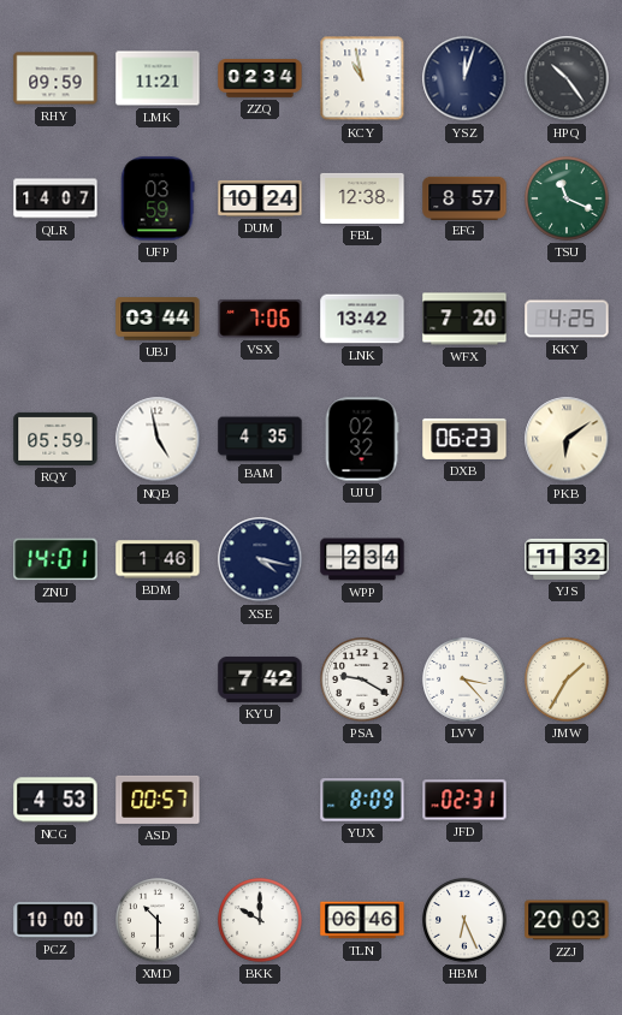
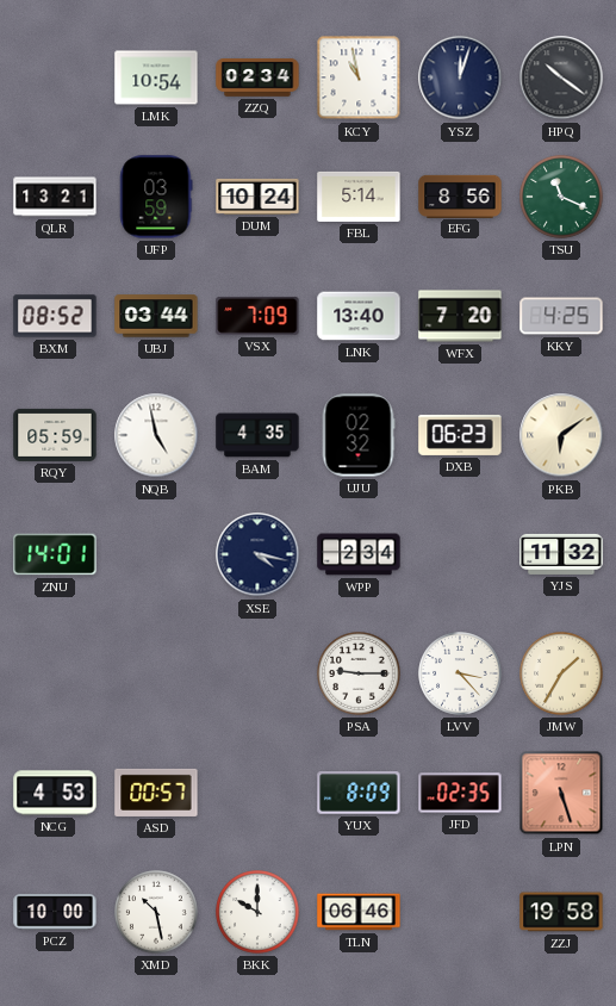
RHY: 09:59 -> none (55, 78)
LMK: 11:21 -> 10:54 (156, 77)
HPQ: 10:24 -> 10:21 (561, 77)
QLR: 14:07 -> 13:21 (55, 197)
FBL: 12:38 -> 5:14 (359, 197)
EFG: 8:57 -> 8:56 (460, 195)
BXM: none -> 08:52 (55, 316)
VSX: 7:06 -> 7:09 (257, 316)
LNK: 13:42 -> 13:40 (359, 316)
BDM: 1:46 -> none (158, 559)
KYU: 7:42 -> none (260, 679)
PSA: 9:20 -> 9:15 (359, 673)
JFD: 02:31 -> 02:35 (460, 793)
LPN: none -> 5:27 (561, 793)
XMD: 10:30 -> 10:28 (156, 912)
HBM: 6:26 -> none (464, 920)
ZZJ: 20:03 -> 19:58 (561, 912)
